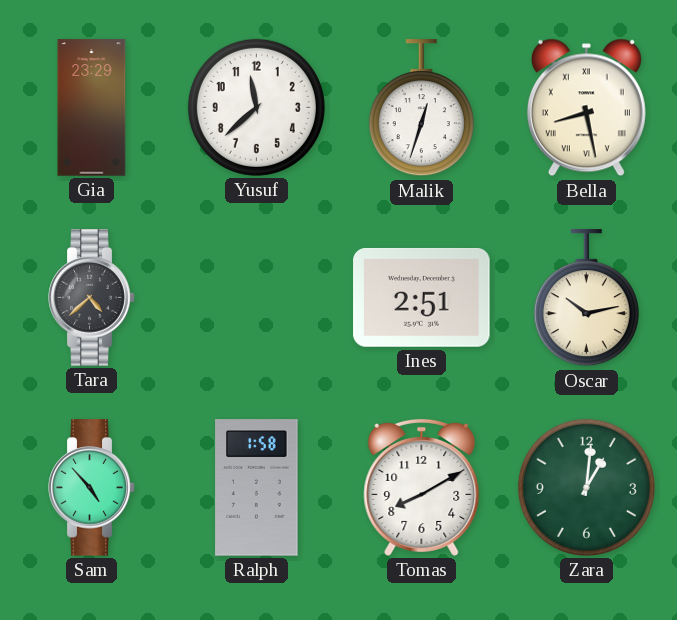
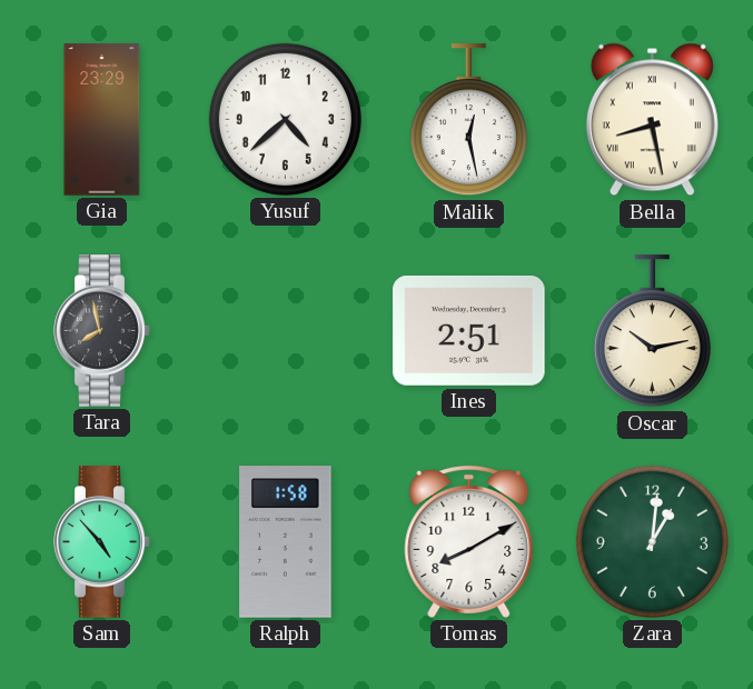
Yusuf: 11:38 -> 4:38 (285, 119)
Malik: 12:33 -> 12:28 (468, 120)
Tara: 4:38 -> 7:58 (102, 331)
